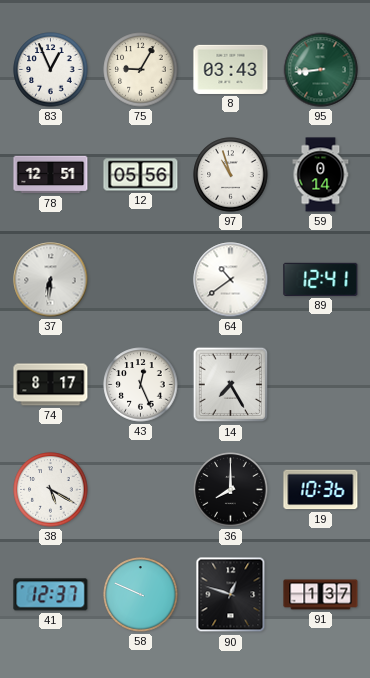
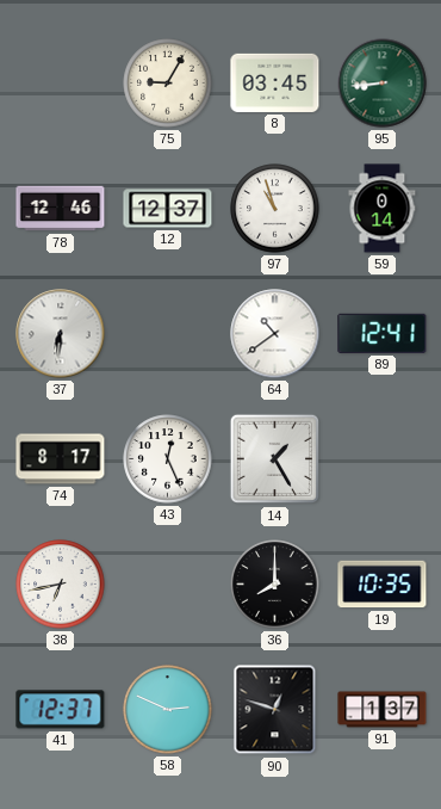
83: 12:56 -> none (51, 70)
8: 03:43 -> 03:45 (275, 82)
78: 12:51 -> 12:46 (61, 209)
12: 05:56 -> 12:37 (168, 209)
14: 7:25 -> 1:25 (275, 459)
38: 5:20 -> 6:43 (61, 585)
19: 10:36 -> 10:35 (383, 585)
58: 9:49 -> 2:49 (168, 710)
